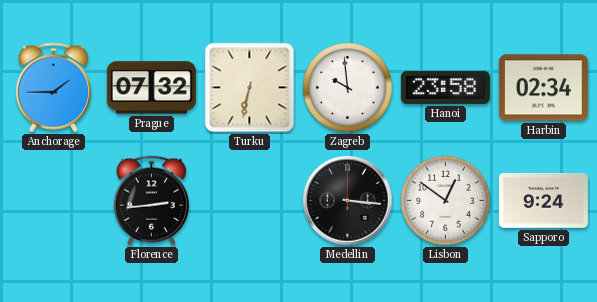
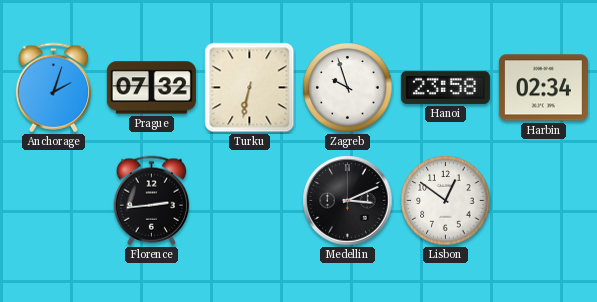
Anchorage: 1:45 -> 2:03 (54, 88)
Zagreb: 9:59 -> 9:57 (348, 88)
Medellin: 3:16 -> 3:11 (348, 201)
Sapporo: 9:24 -> none (543, 200)
